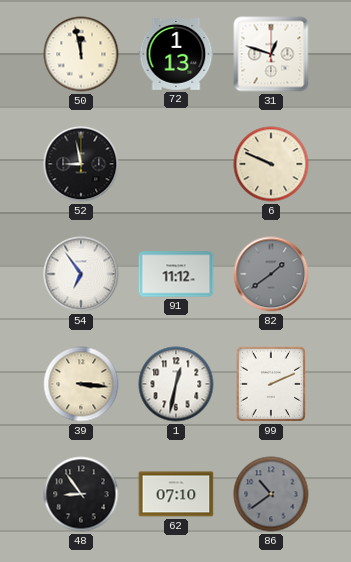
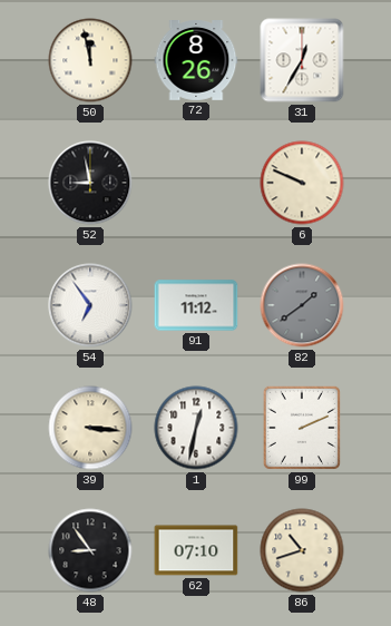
72: 1:13 -> 8:26 (196, 61)
31: 12:48 -> 12:35 (302, 60)
86: 10:39 -> 10:42 (302, 550)
86 dial: grey -> cream (302, 550)
